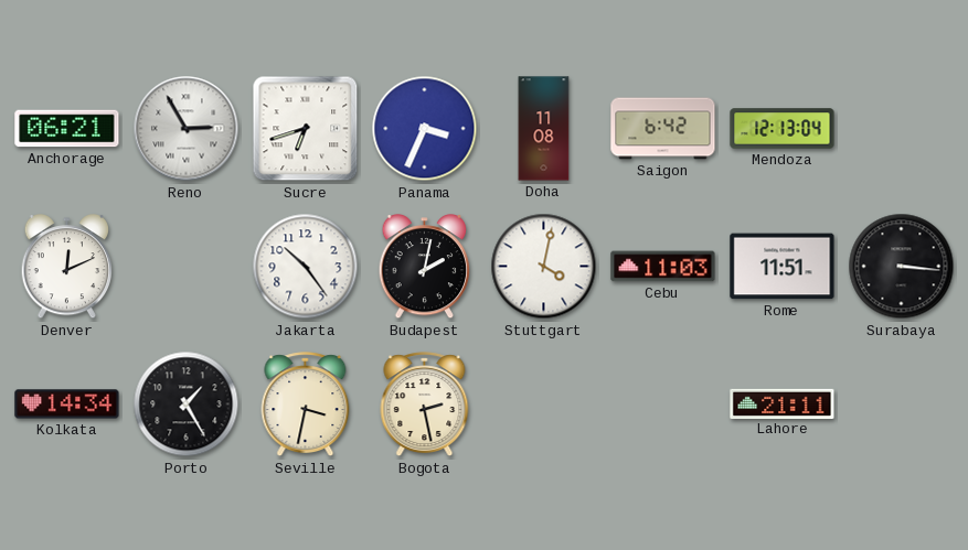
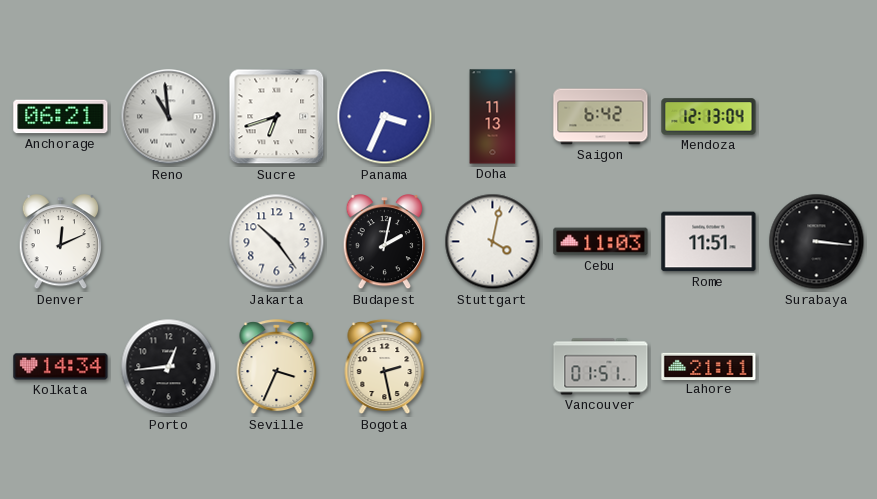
Reno: 2:55 -> 10:59 (169, 117)
Doha: 11:08 -> 11:13 (493, 117)
Porto: 1:25 -> 12:44 (169, 367)
Seville: 3:32 -> 3:34 (277, 367)
Vancouver: none -> 01:51 (601, 367)
